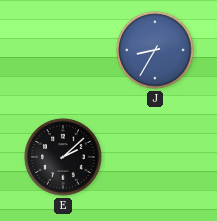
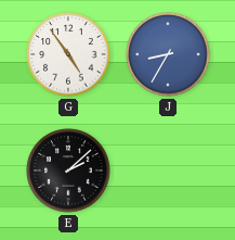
G: none -> 4:54 (68, 54)
